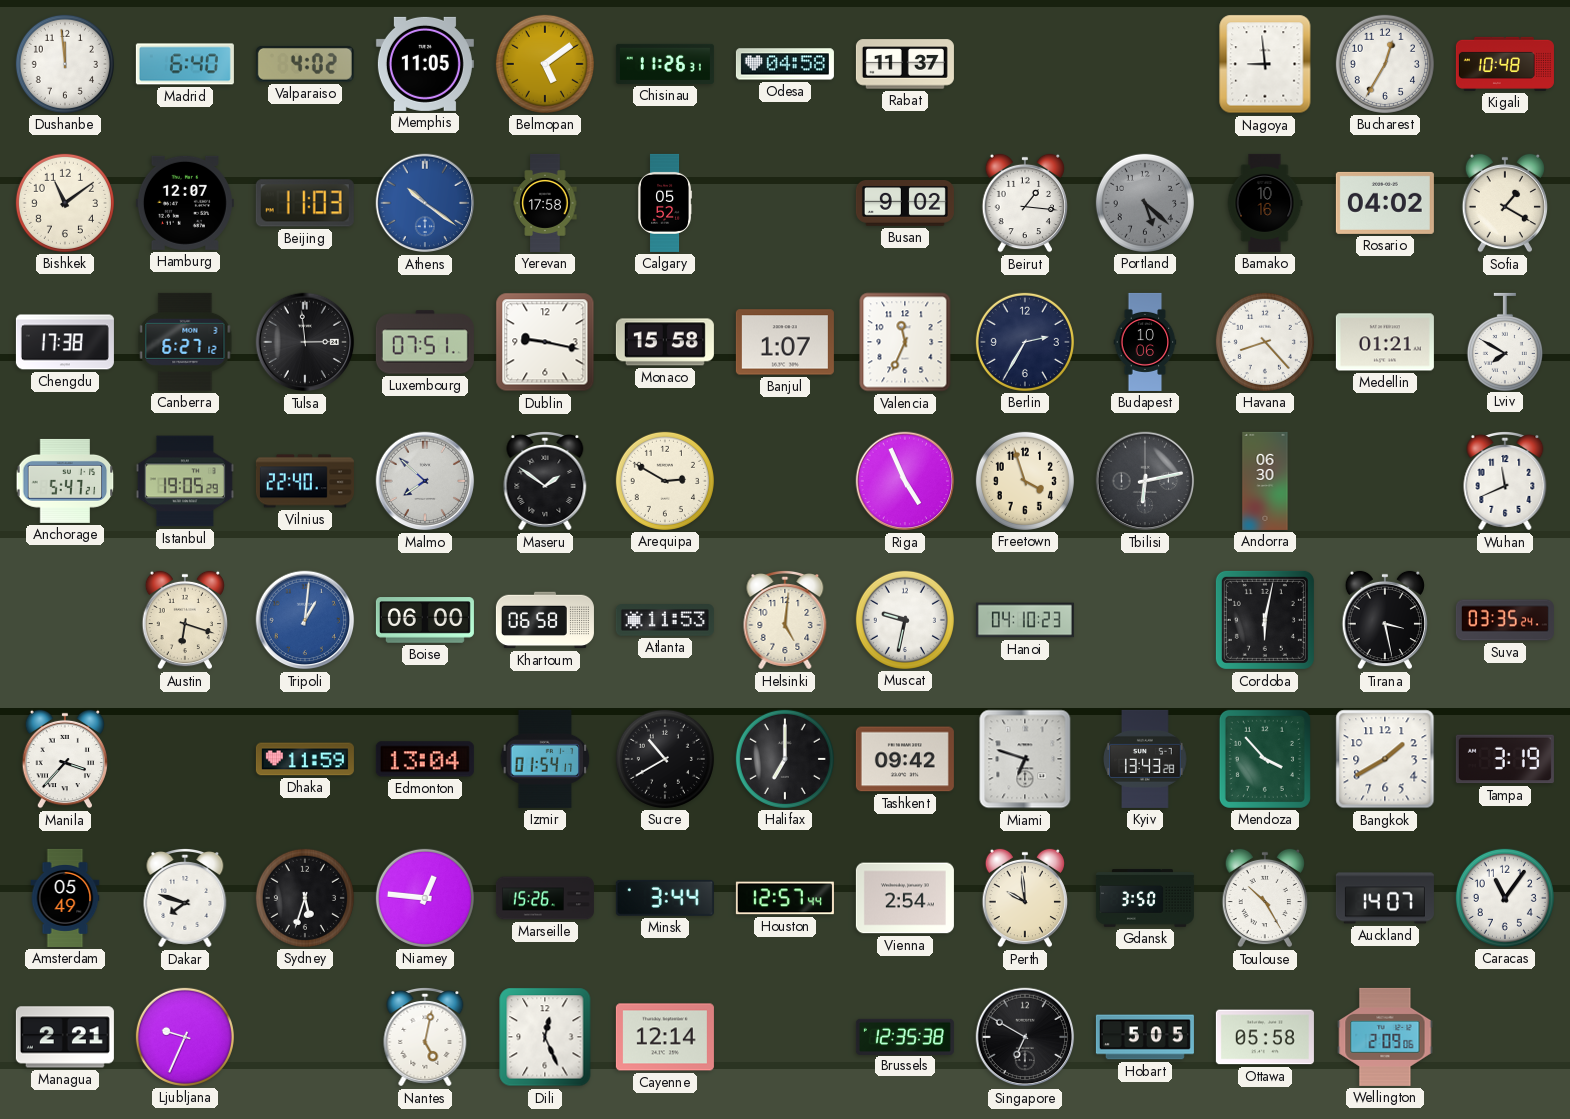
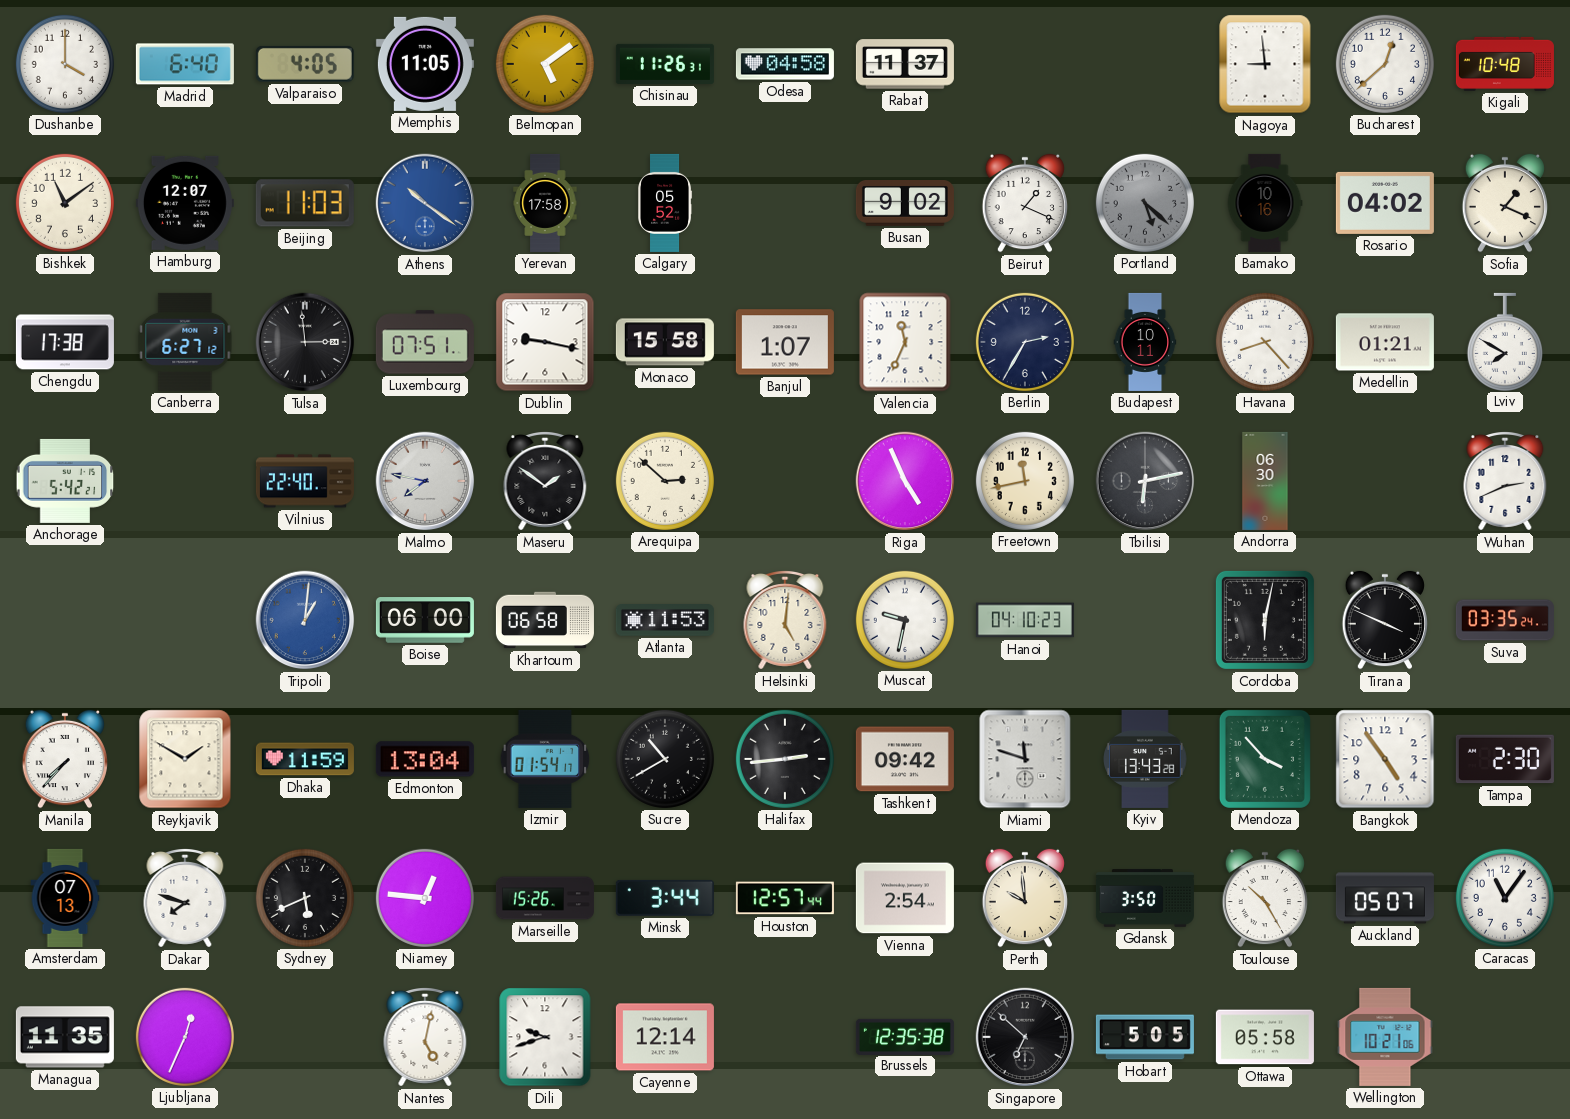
Dushanbe: 11:59 -> 4:00 (65, 64)
Valparaiso: 4:02 -> 4:05 (305, 64)
Bucharest: 12:35 -> 12:38 (1385, 64)
Beirut: 1:16 -> 1:19 (1024, 203)
Sofia: 1:20 -> 1:19 (1504, 203)
Budapest: 10:06 -> 10:11 (1145, 342)
Anchorage: 5:47 -> 5:42 (65, 481)
Istanbul: 19:05 -> none (185, 481)
Malmo: 7:52 -> 7:47 (425, 481)
Arequipa: 2:50 -> 2:52 (665, 481)
Freetown: 3:57 -> 11:43 (1025, 481)
Wuhan: 11:41 -> 2:41 (1505, 482)
Austin: 6:18 -> none (184, 620)
Tirana: 3:28 -> 3:49 (1384, 620)
Manila: 3:37 -> 7:37 (64, 759)
Reykjavik: none -> 1:50 (185, 759)
Halifax: 7:00 -> 2:44 (785, 759)
Miami: 6:48 -> 11:48 (1025, 759)
Bangkok: 1:40 -> 4:54 (1385, 759)
Tampa: 3:19 -> 2:30 (1505, 759)
Amsterdam: 05:49 -> 07:13 (65, 898)
Sydney: 5:33 -> 5:41 (305, 898)
Auckland: 14:07 -> 05:07 (1385, 898)
Managua: 2:21 -> 11:35 (65, 1037)
Ljubljana: 9:34 -> 12:34 (185, 1037)
Dili: 12:26 -> 9:42 (545, 1037)
Singapore: 6:50 -> 6:52 (1025, 1037)
Wellington: 2:09 -> 10:21 (1385, 1037)
